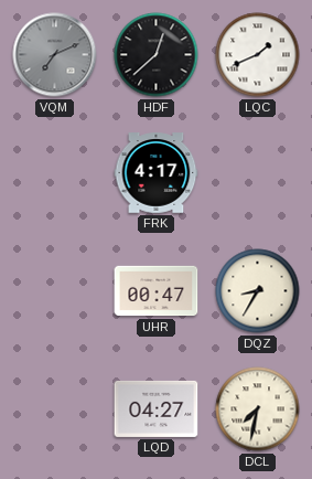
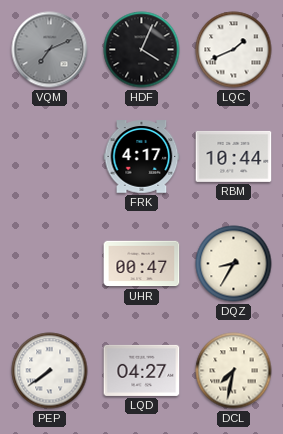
HDF: 12:38 -> 4:04 (142, 50)
RBM: none -> 10:44 (234, 156)
PEP: none -> 7:39 (50, 371)
